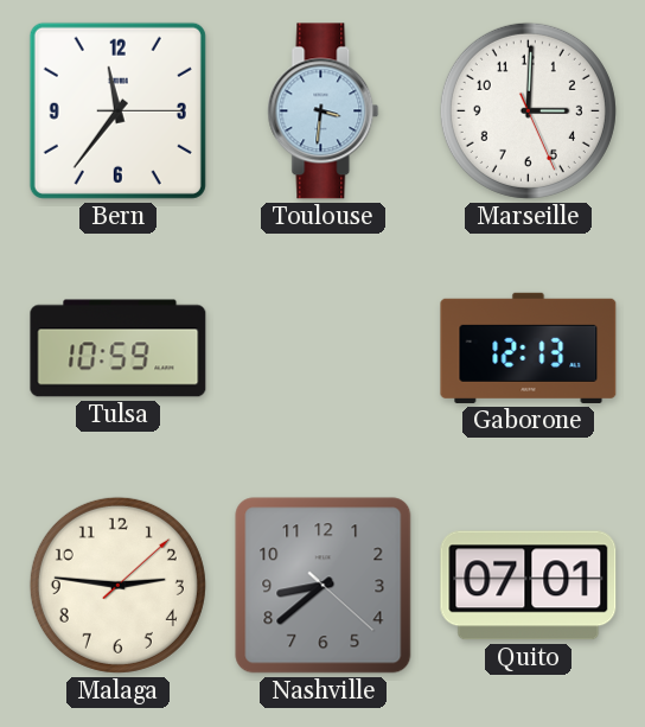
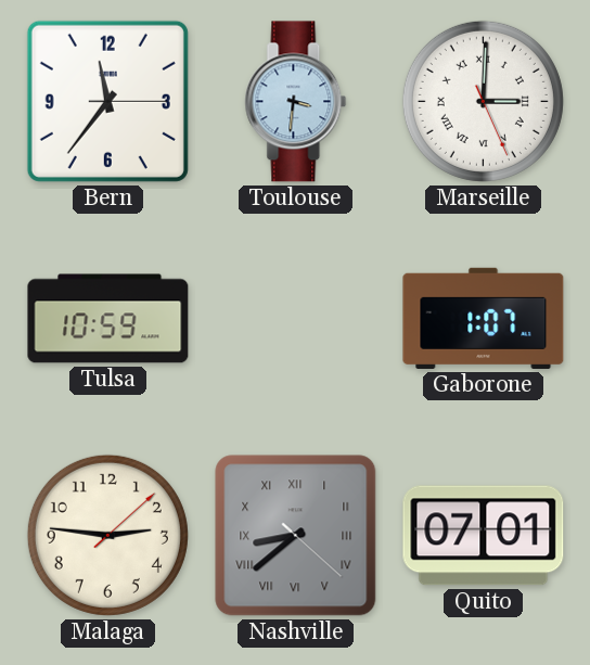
Marseille numerals: Arabic -> Roman (483, 101)
Gaborone: 12:13 -> 1:07 (484, 318)
Nashville numerals: Arabic -> Roman (296, 536)
